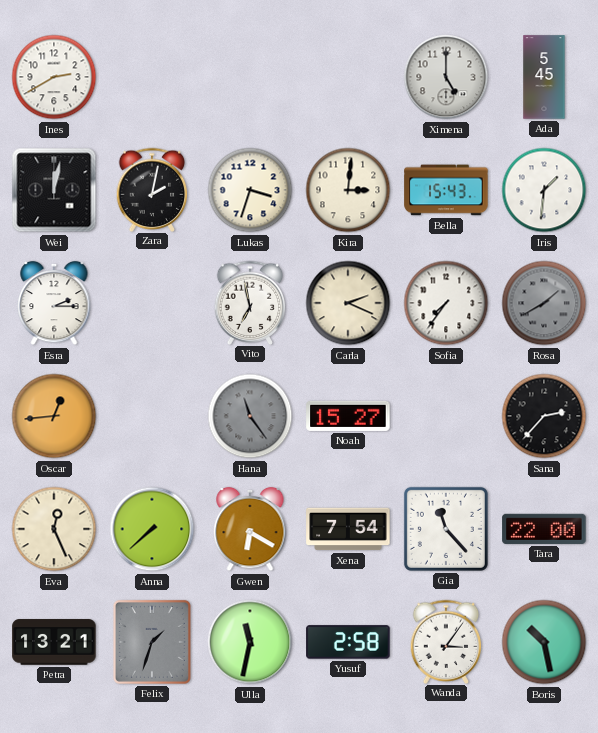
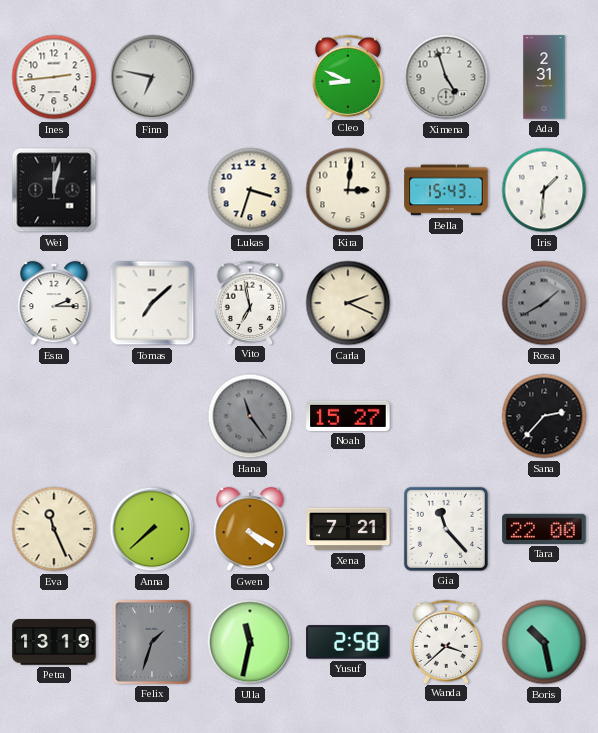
Ines: 2:40 -> 2:44 (54, 77)
Finn: none -> 6:47 (152, 77)
Cleo: none -> 8:49 (348, 76)
Ximena: 5:00 -> 4:57 (446, 77)
Ada: 5:45 -> 2:31 (544, 77)
Zara: 2:02 -> none (152, 189)
Tomas: none -> 7:08 (152, 303)
Sofia: 7:36 -> none (446, 303)
Oscar: 12:44 -> none (54, 416)
Eva: 12:26 -> 11:26 (54, 529)
Gwen: 6:20 -> 4:20 (250, 529)
Xena: 7:54 -> 7:21 (348, 529)
Petra: 13:21 -> 13:19 (54, 642)
Wanda: 3:06 -> 3:38 (446, 641)
